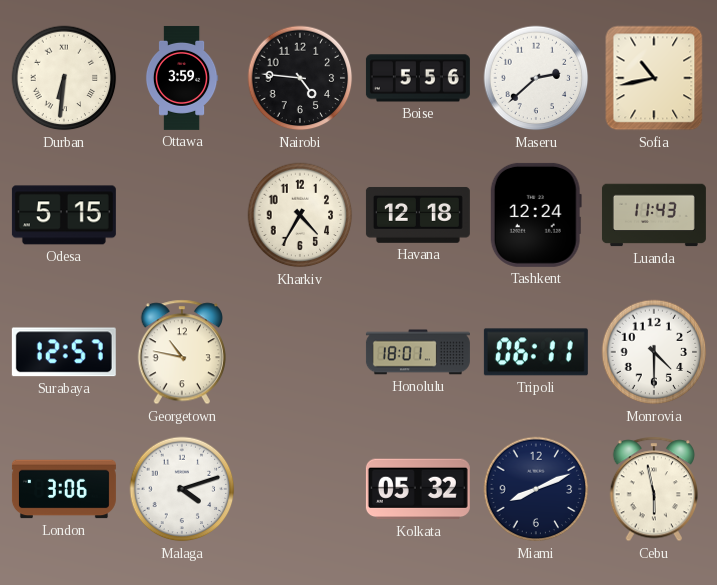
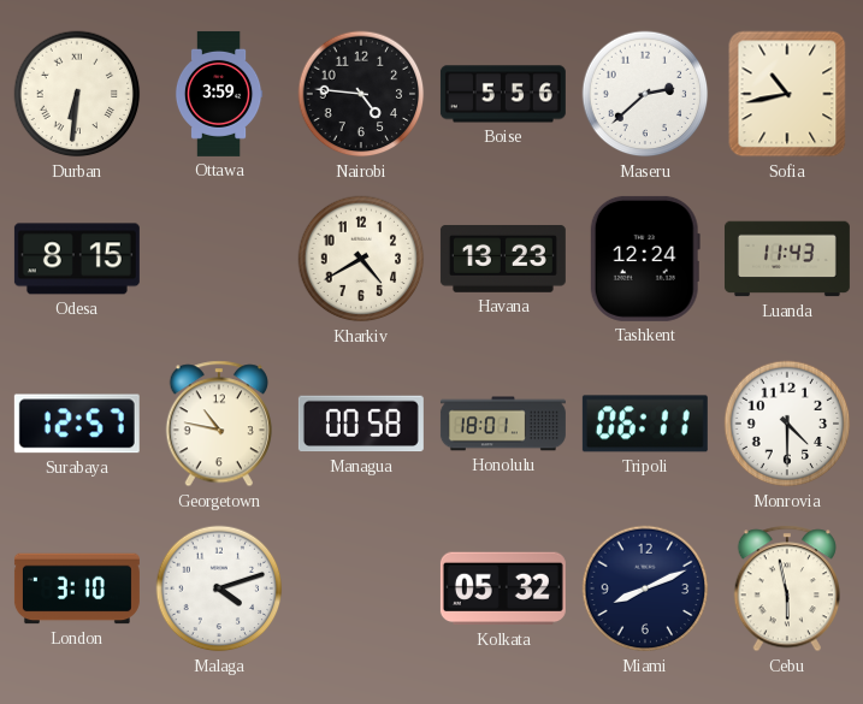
Odesa: 5:15 -> 8:15 (77, 259)
Kharkiv: 4:35 -> 4:40 (361, 259)
Havana: 12:18 -> 13:23 (503, 259)
Managua: none -> 00:58 (361, 424)
London: 3:06 -> 3:10 (77, 588)
